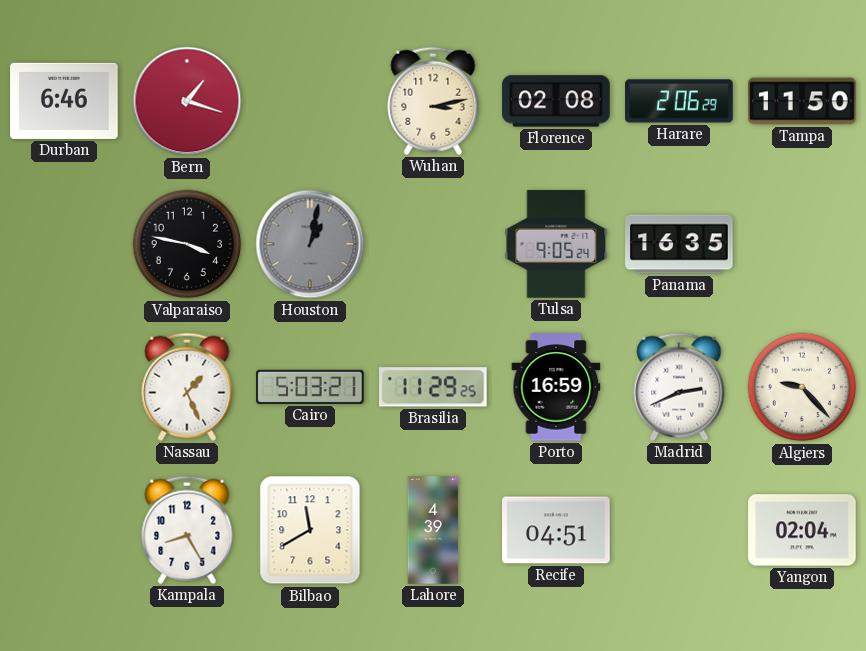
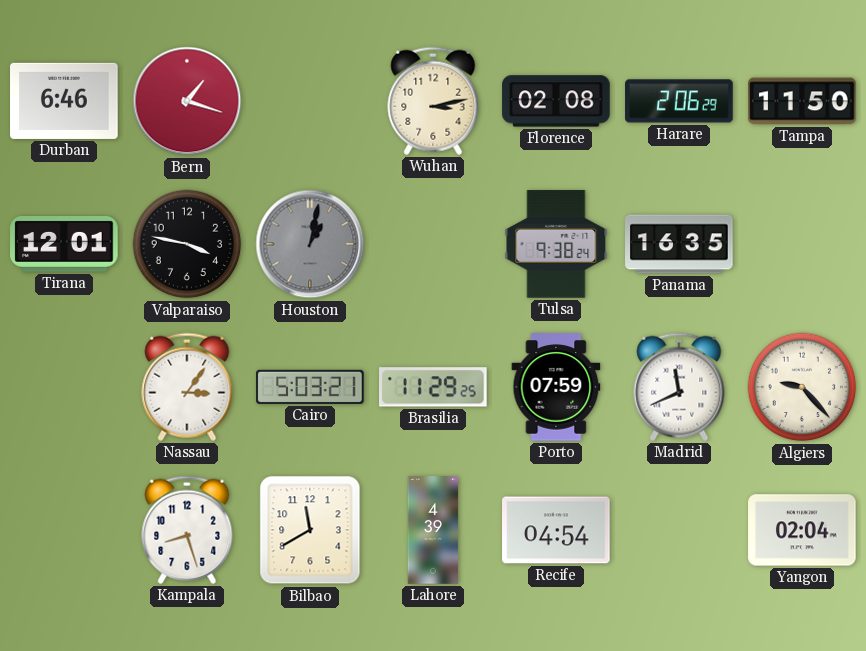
Tirana: none -> 12:01 (64, 245)
Tulsa: 9:05 -> 9:38 (556, 244)
Nassau: 1:26 -> 3:06 (187, 387)
Porto: 16:59 -> 07:59 (556, 387)
Madrid: 2:41 -> 11:41 (679, 387)
Kampala: 8:25 -> 8:27 (187, 530)
Recife: 04:51 -> 04:54 (556, 530)
